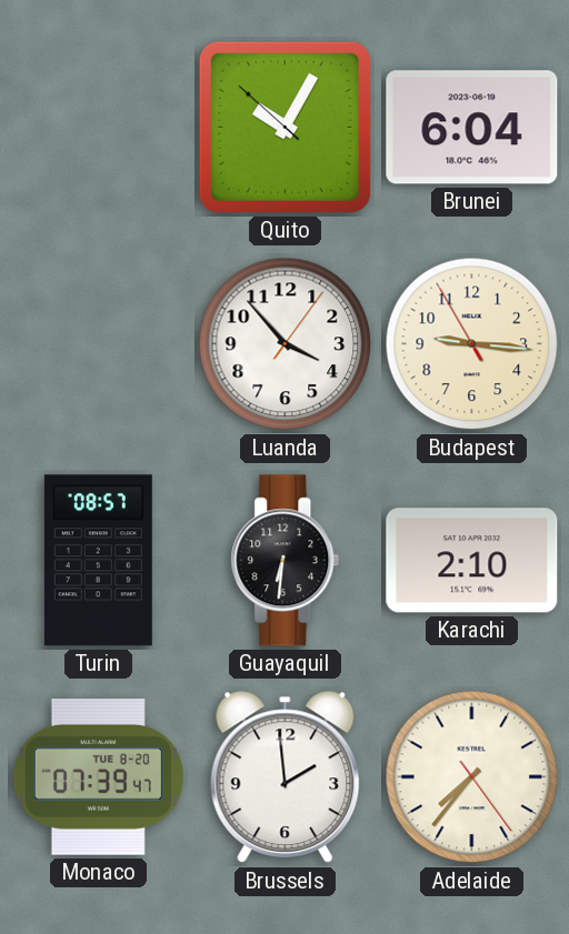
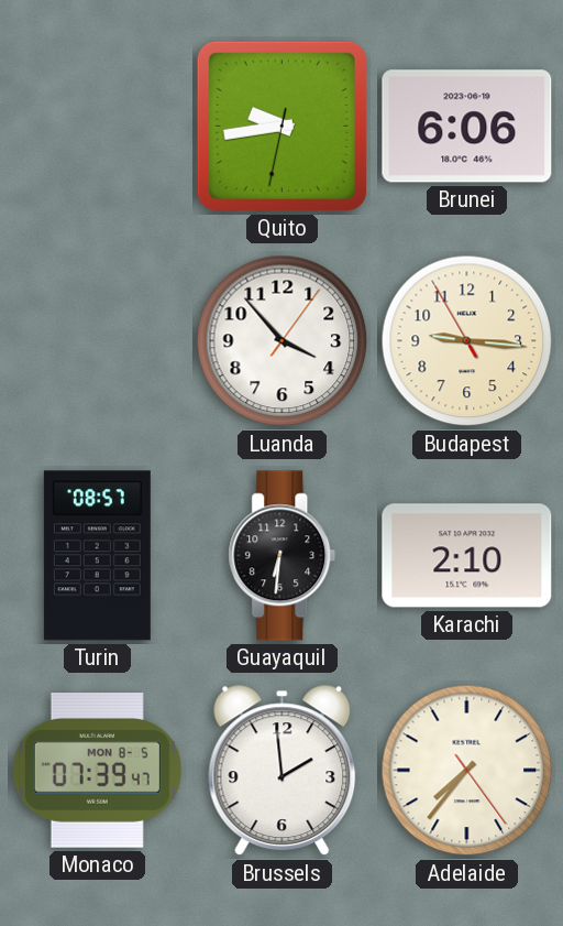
Quito: 10:04 -> 9:43 (281, 126)
Brunei: 6:04 -> 6:06 (467, 127)
Monaco date: TUE 8-20 -> MON 8-5 (97, 771)
